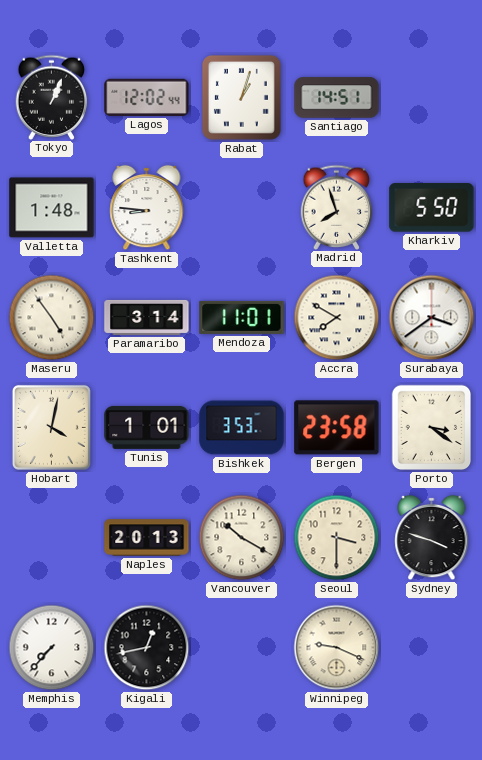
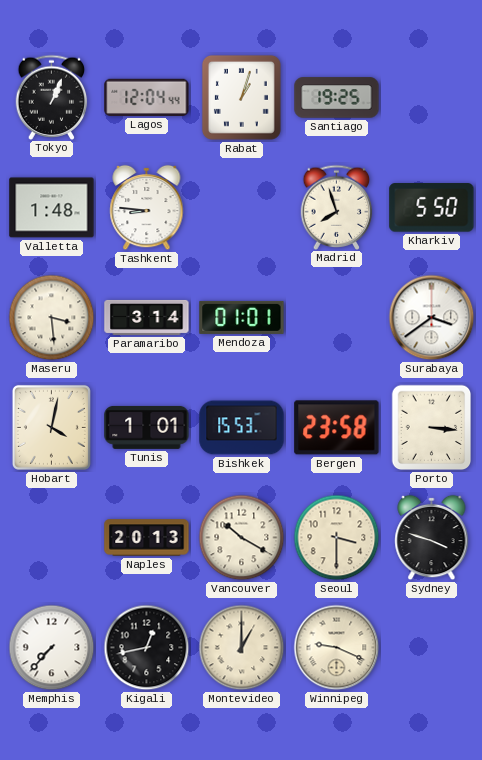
Lagos: 12:02 -> 12:04 (147, 97)
Santiago: 14:51 -> 19:25 (337, 98)
Maseru: 4:54 -> 3:29 (52, 318)
Mendoza: 11:01 -> 01:01 (242, 317)
Accra: 7:50 -> none (337, 318)
Bishkek: 3:53 -> 15:53 (242, 428)
Porto: 3:21 -> 3:16 (432, 428)
Montevideo: none -> 1:00 (242, 648)
